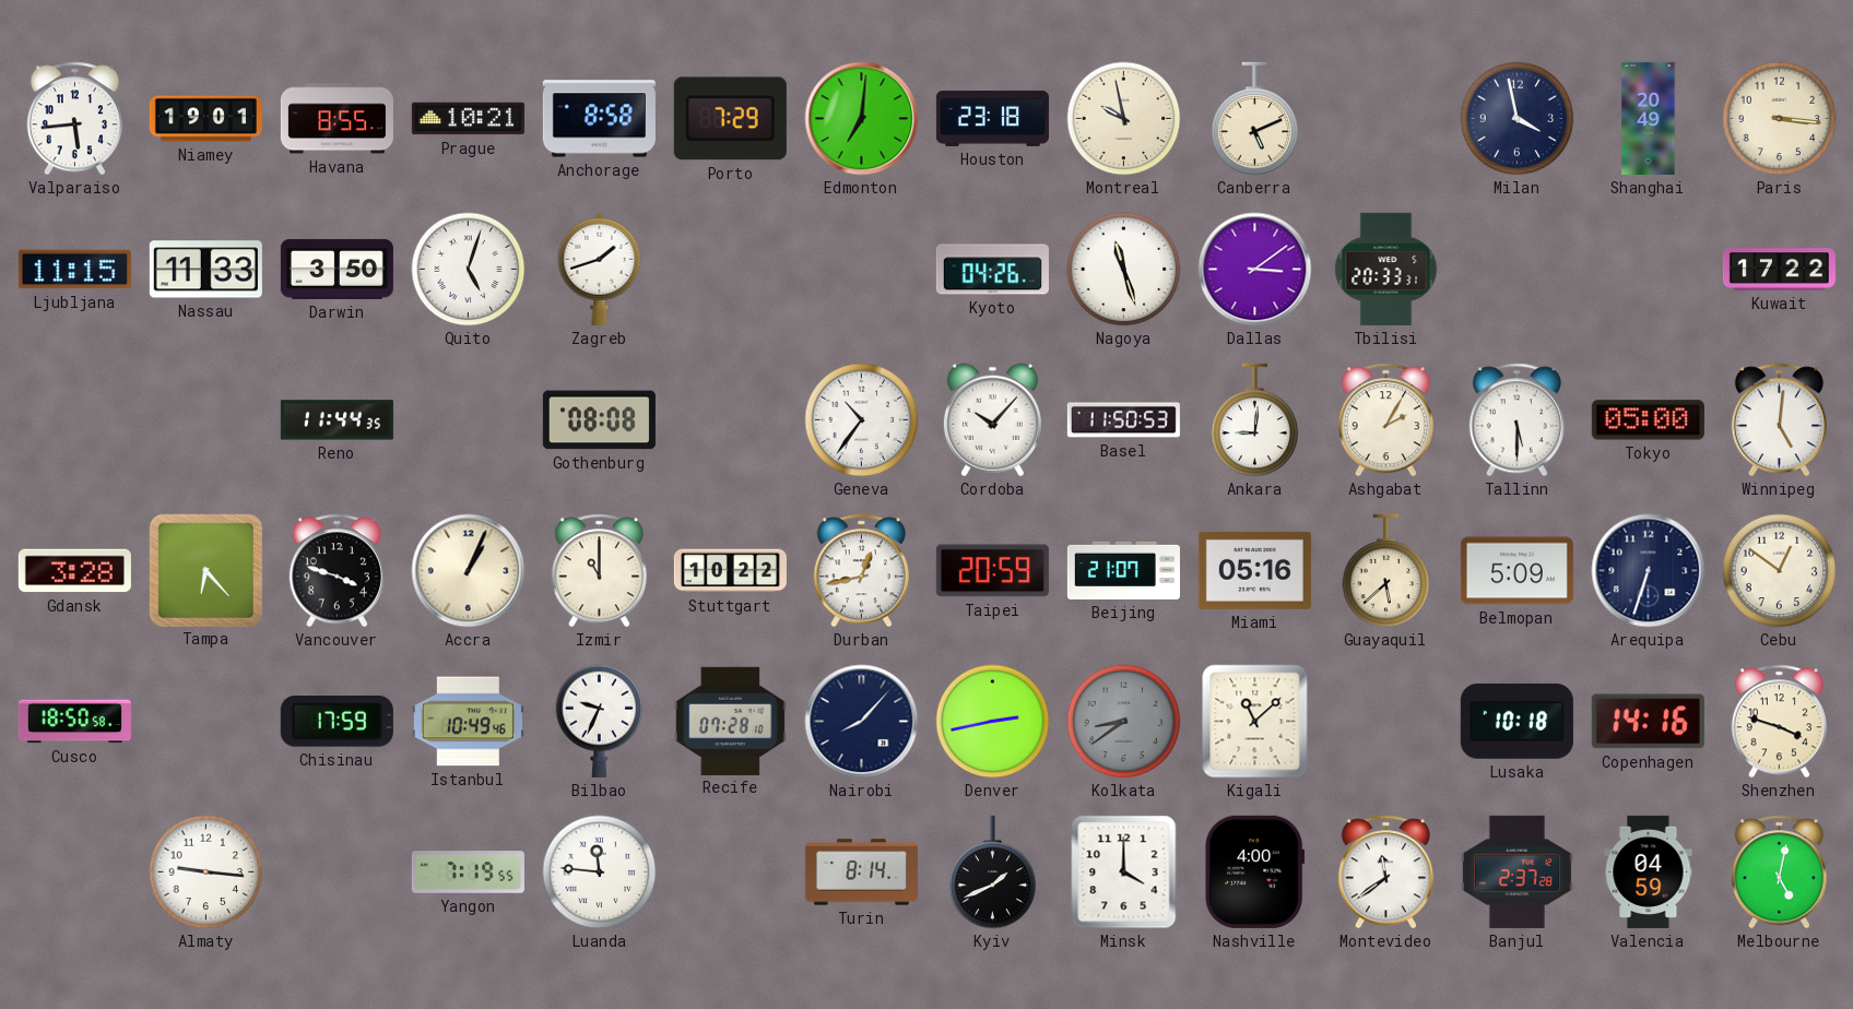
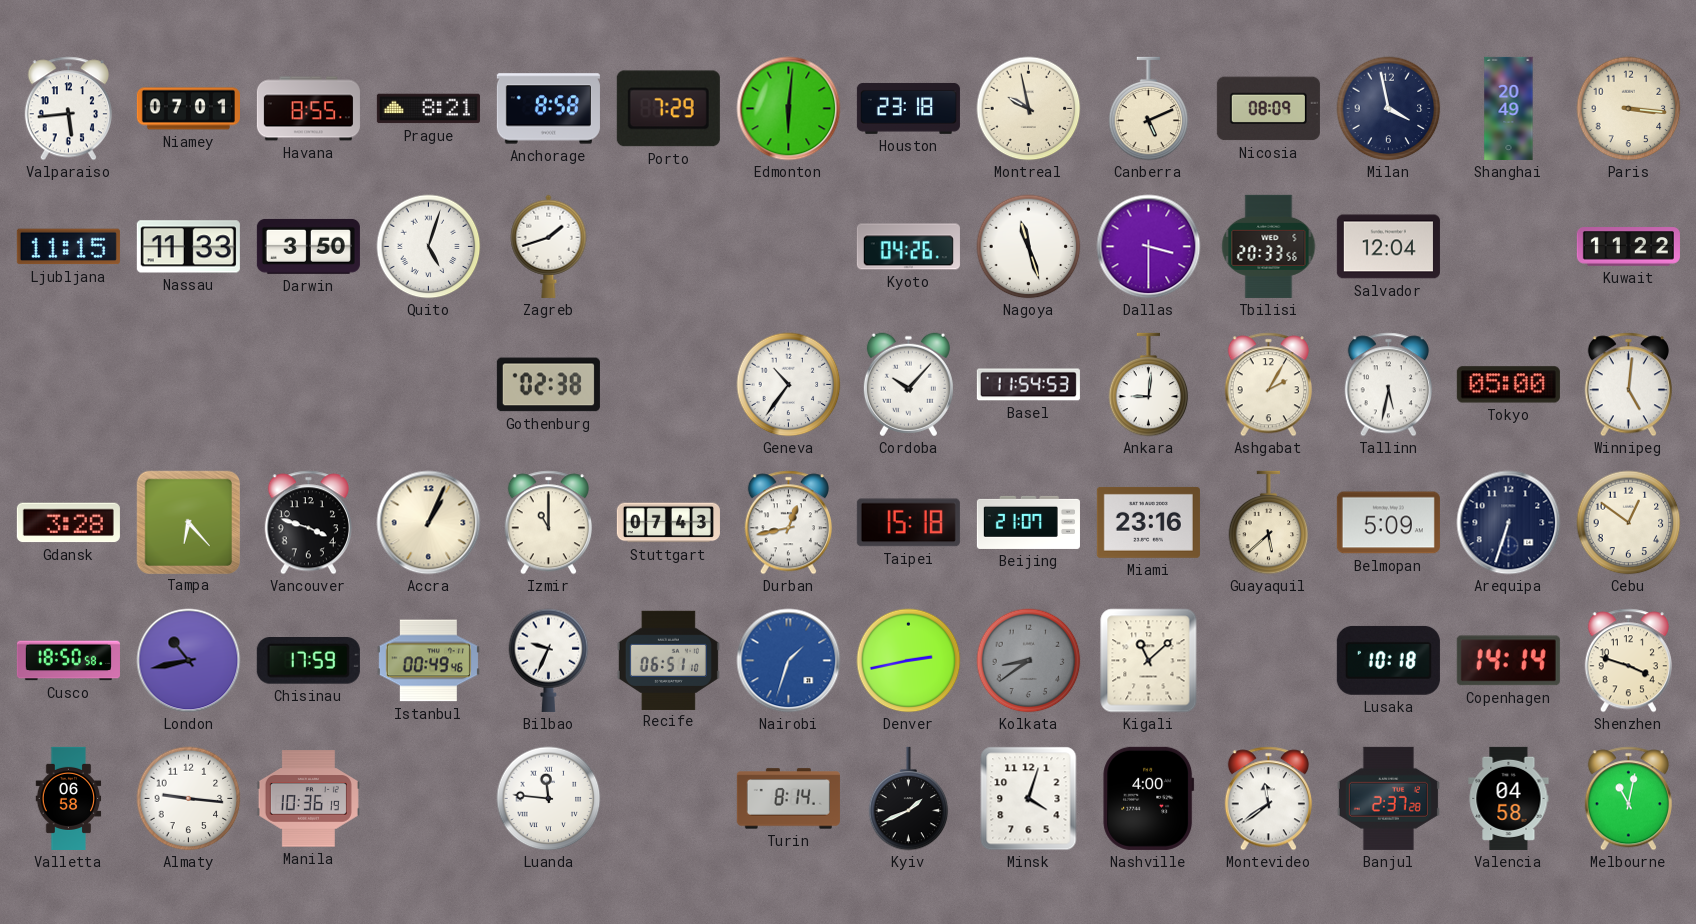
Niamey: 19:01 -> 07:01 (188, 109)
Prague: 10:21 -> 8:21 (428, 109)
Edmonton: 7:01 -> 6:01 (789, 109)
Nicosia: none -> 08:09 (1268, 109)
Dallas: 3:09 -> 3:30 (1149, 247)
Tbilisi: 20:33:31 -> 20:33:56 (1269, 246)
Salvador: none -> 12:04 (1388, 247)
Kuwait: 17:22 -> 11:22 (1628, 247)
Reno: 11:44 -> none (337, 420)
Gothenburg: 08:08 -> 02:38 (548, 385)
Basel: 11:50 -> 11:54 (1028, 385)
Tallinn: 5:30 -> 5:32 (1388, 385)
Stuttgart: 10:22 -> 07:43 (668, 523)
Taipei: 20:59 -> 15:18 (908, 523)
Miami: 05:16 -> 23:16 (1148, 522)
London: none -> 10:43 (189, 661)
Istanbul: 10:49 -> 00:49 (428, 661)
Recife: 07:28 -> 06:51 (668, 660)
Nairobi: 8:07 -> 1:33 (789, 661)
Nairobi dial: navy -> blue (789, 661)
Copenhagen: 14:16 -> 14:14 (1508, 661)
Valletta: none -> 06:58 (69, 798)
Manila: none -> 10:36 (308, 799)
Yangon: 7:19 -> none (468, 873)
Minsk: 4:00 -> 4:03 (1029, 799)
Valencia: 04:59 -> 04:58 (1509, 798)
Melbourne: 5:02 -> 11:02 (1628, 799)
